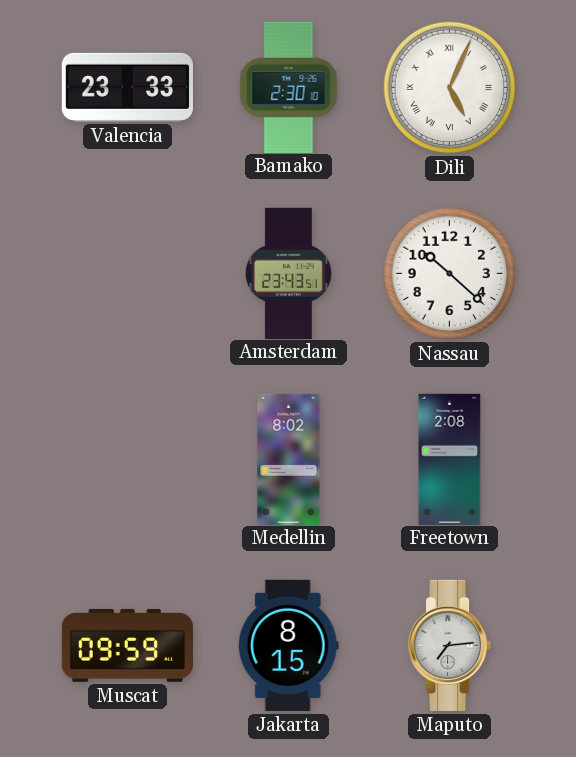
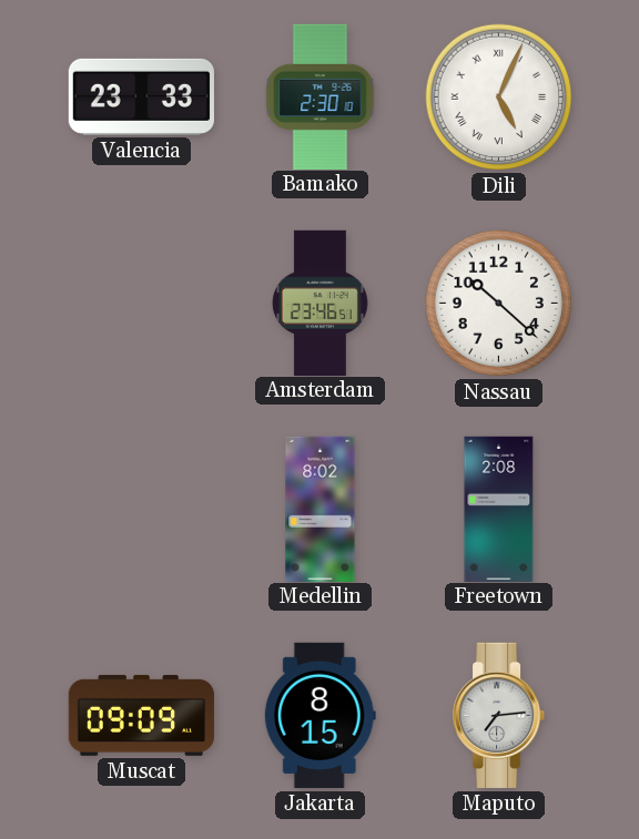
Amsterdam: 23:43 -> 23:46 (319, 303)
Muscat: 09:59 -> 09:09 (141, 715)
